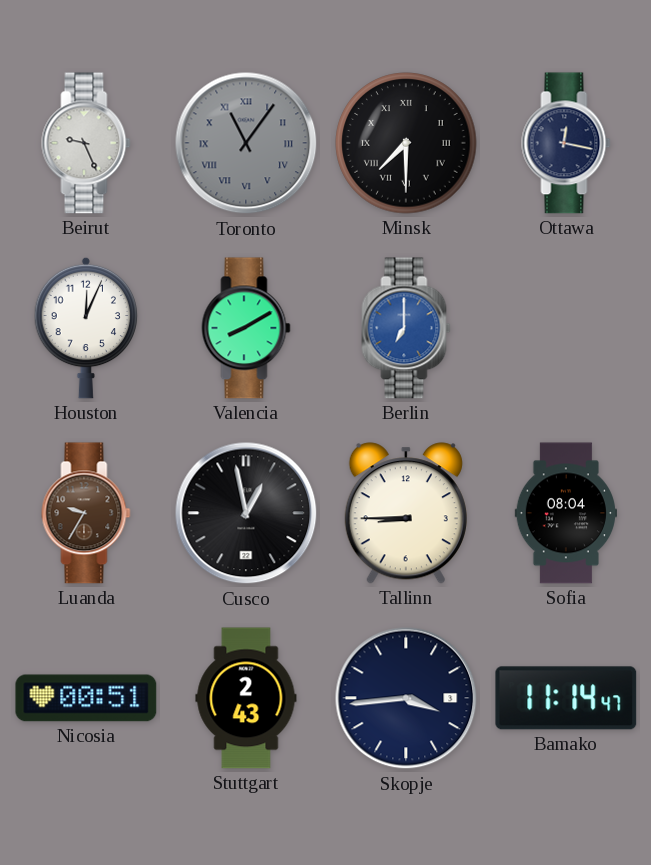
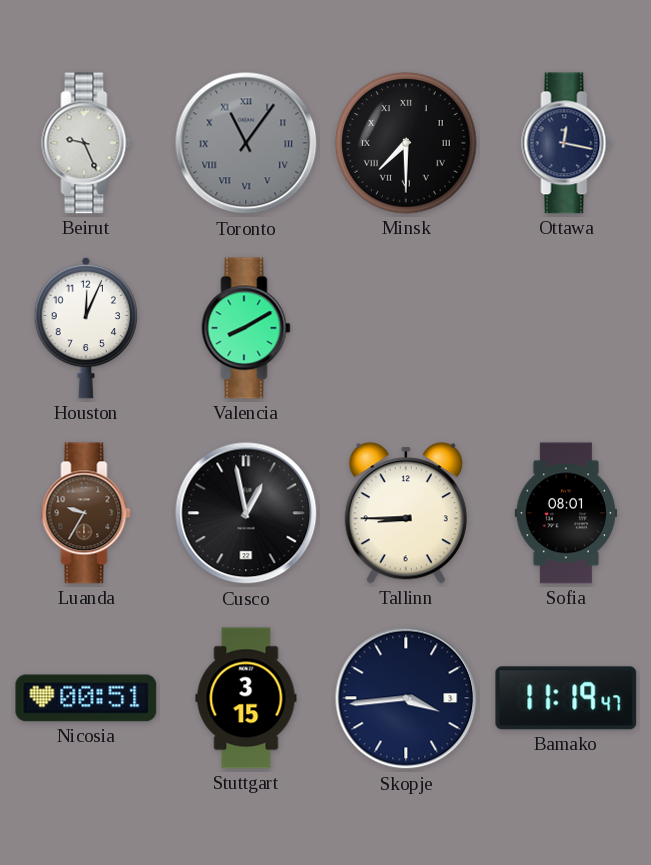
Berlin: 7:00 -> none (406, 328)
Sofia: 08:04 -> 08:01 (565, 513)
Stuttgart: 2:43 -> 3:15 (246, 698)
Bamako: 11:14 -> 11:19 (566, 698)
